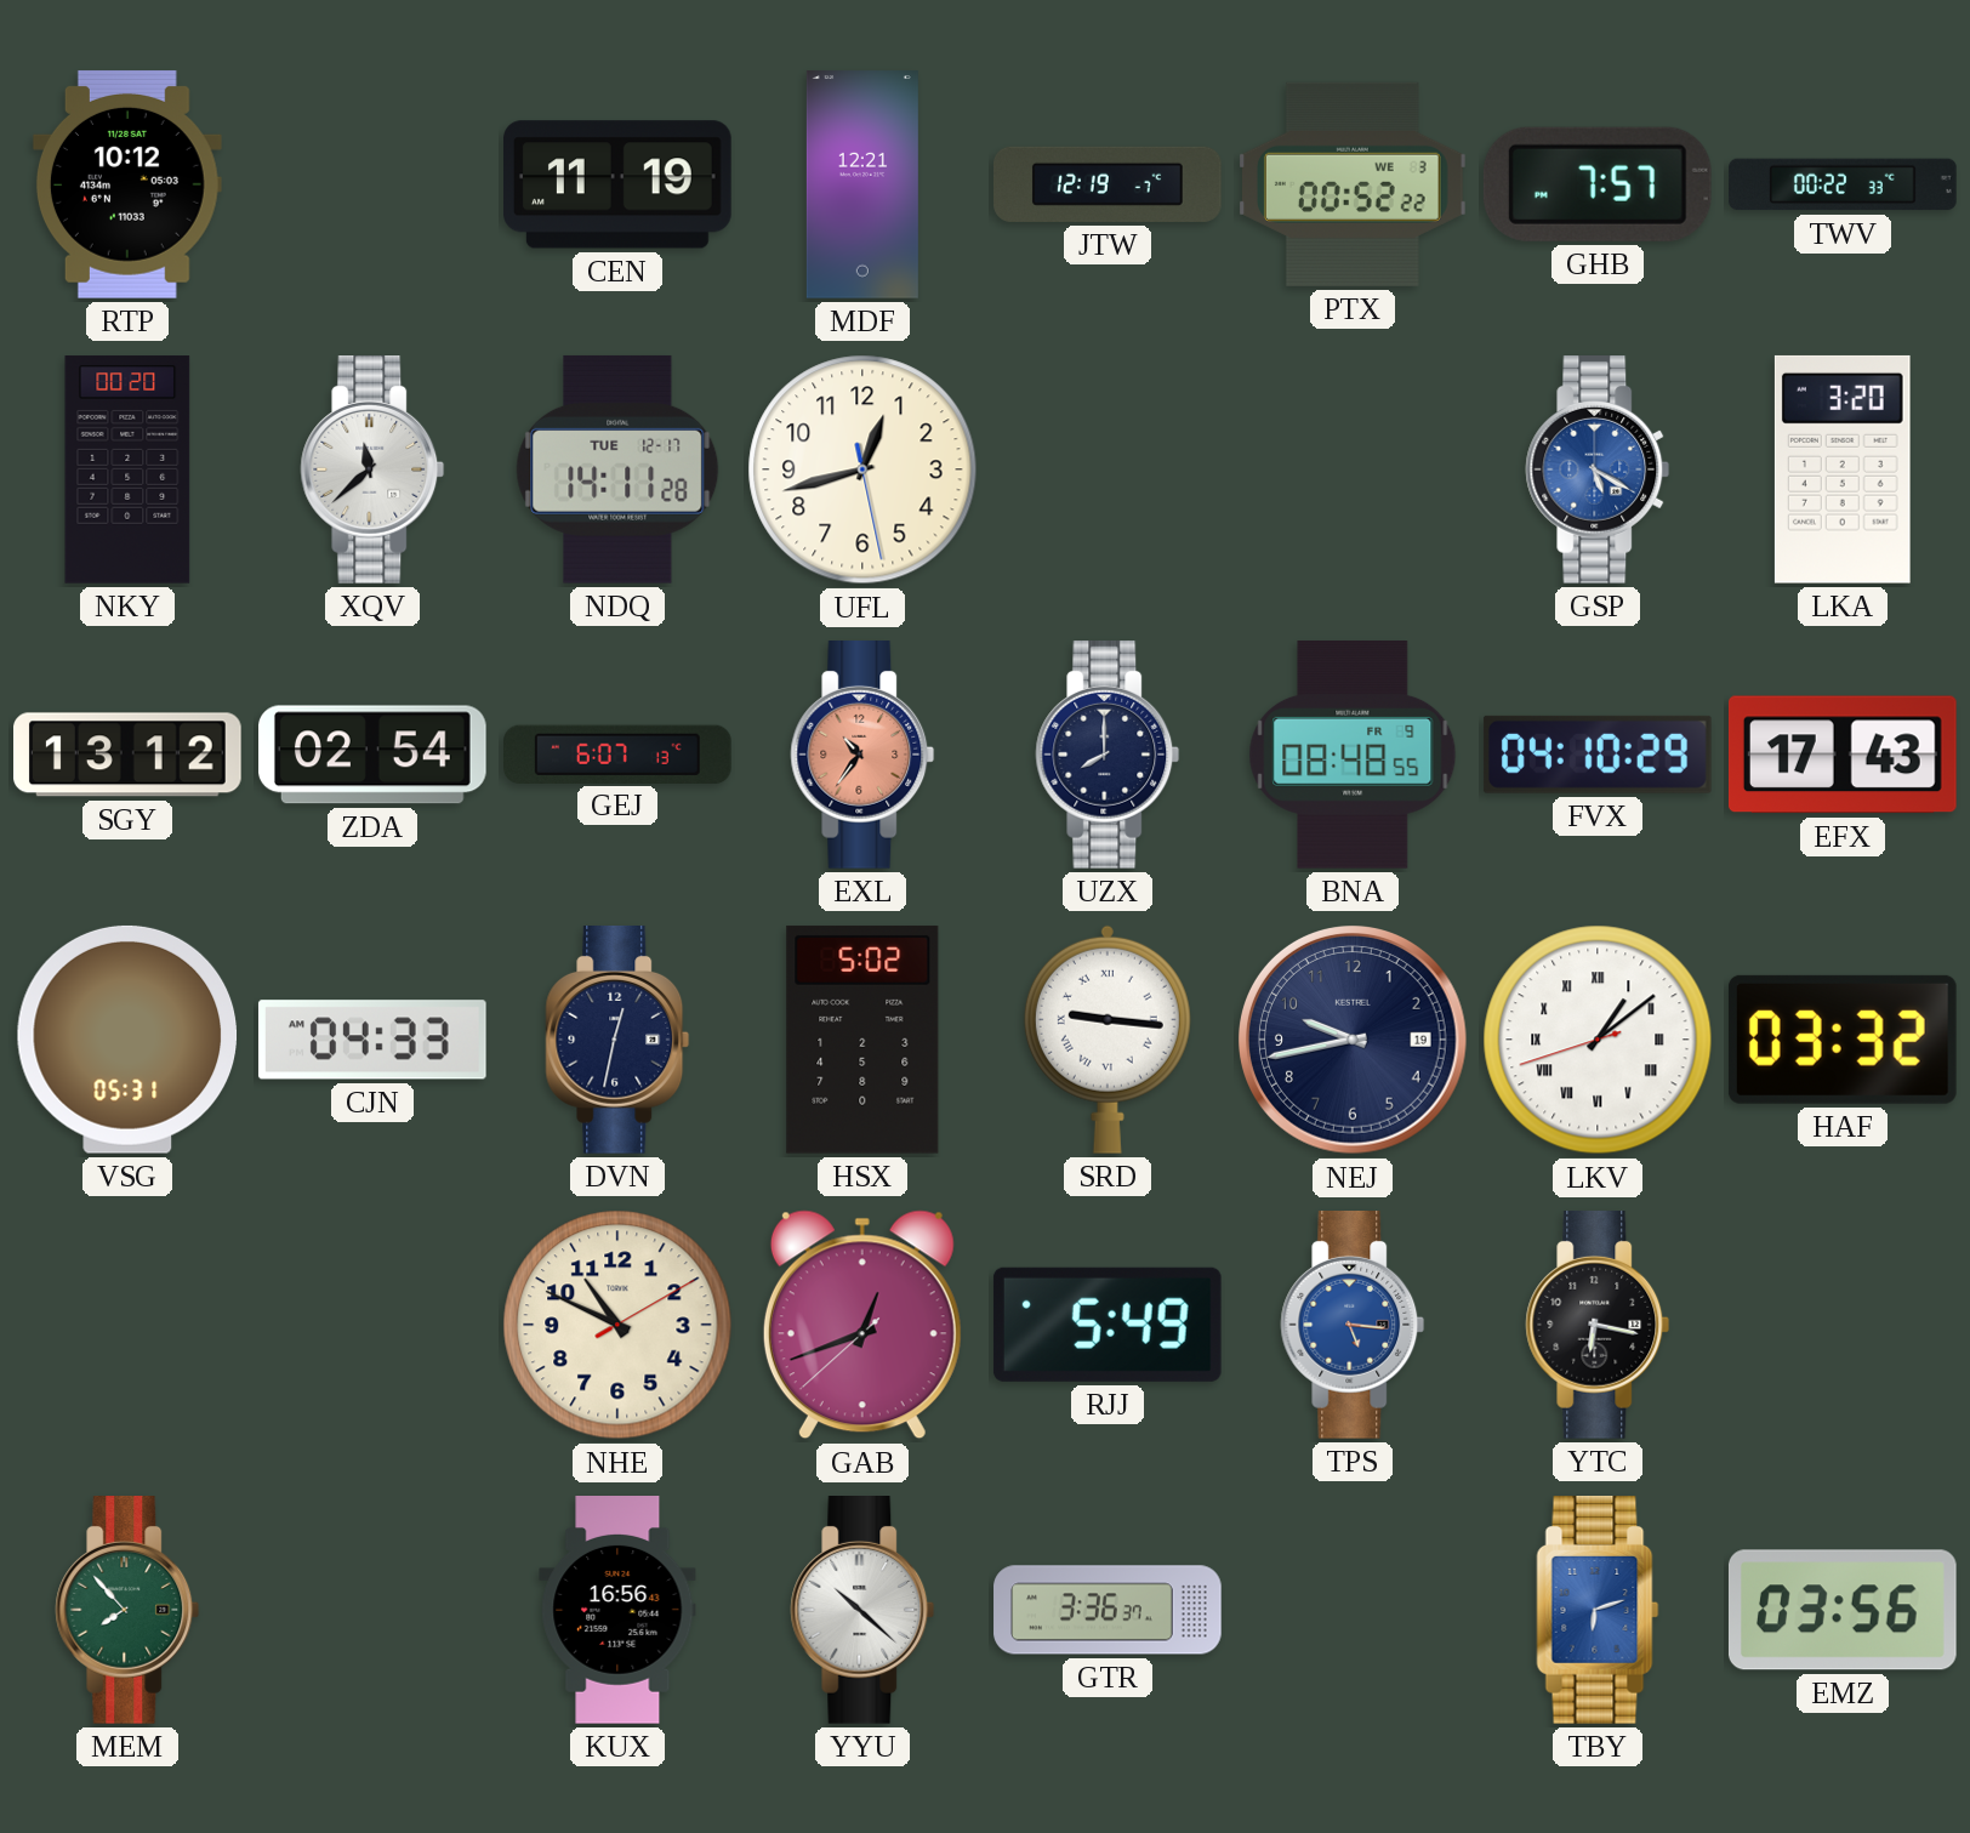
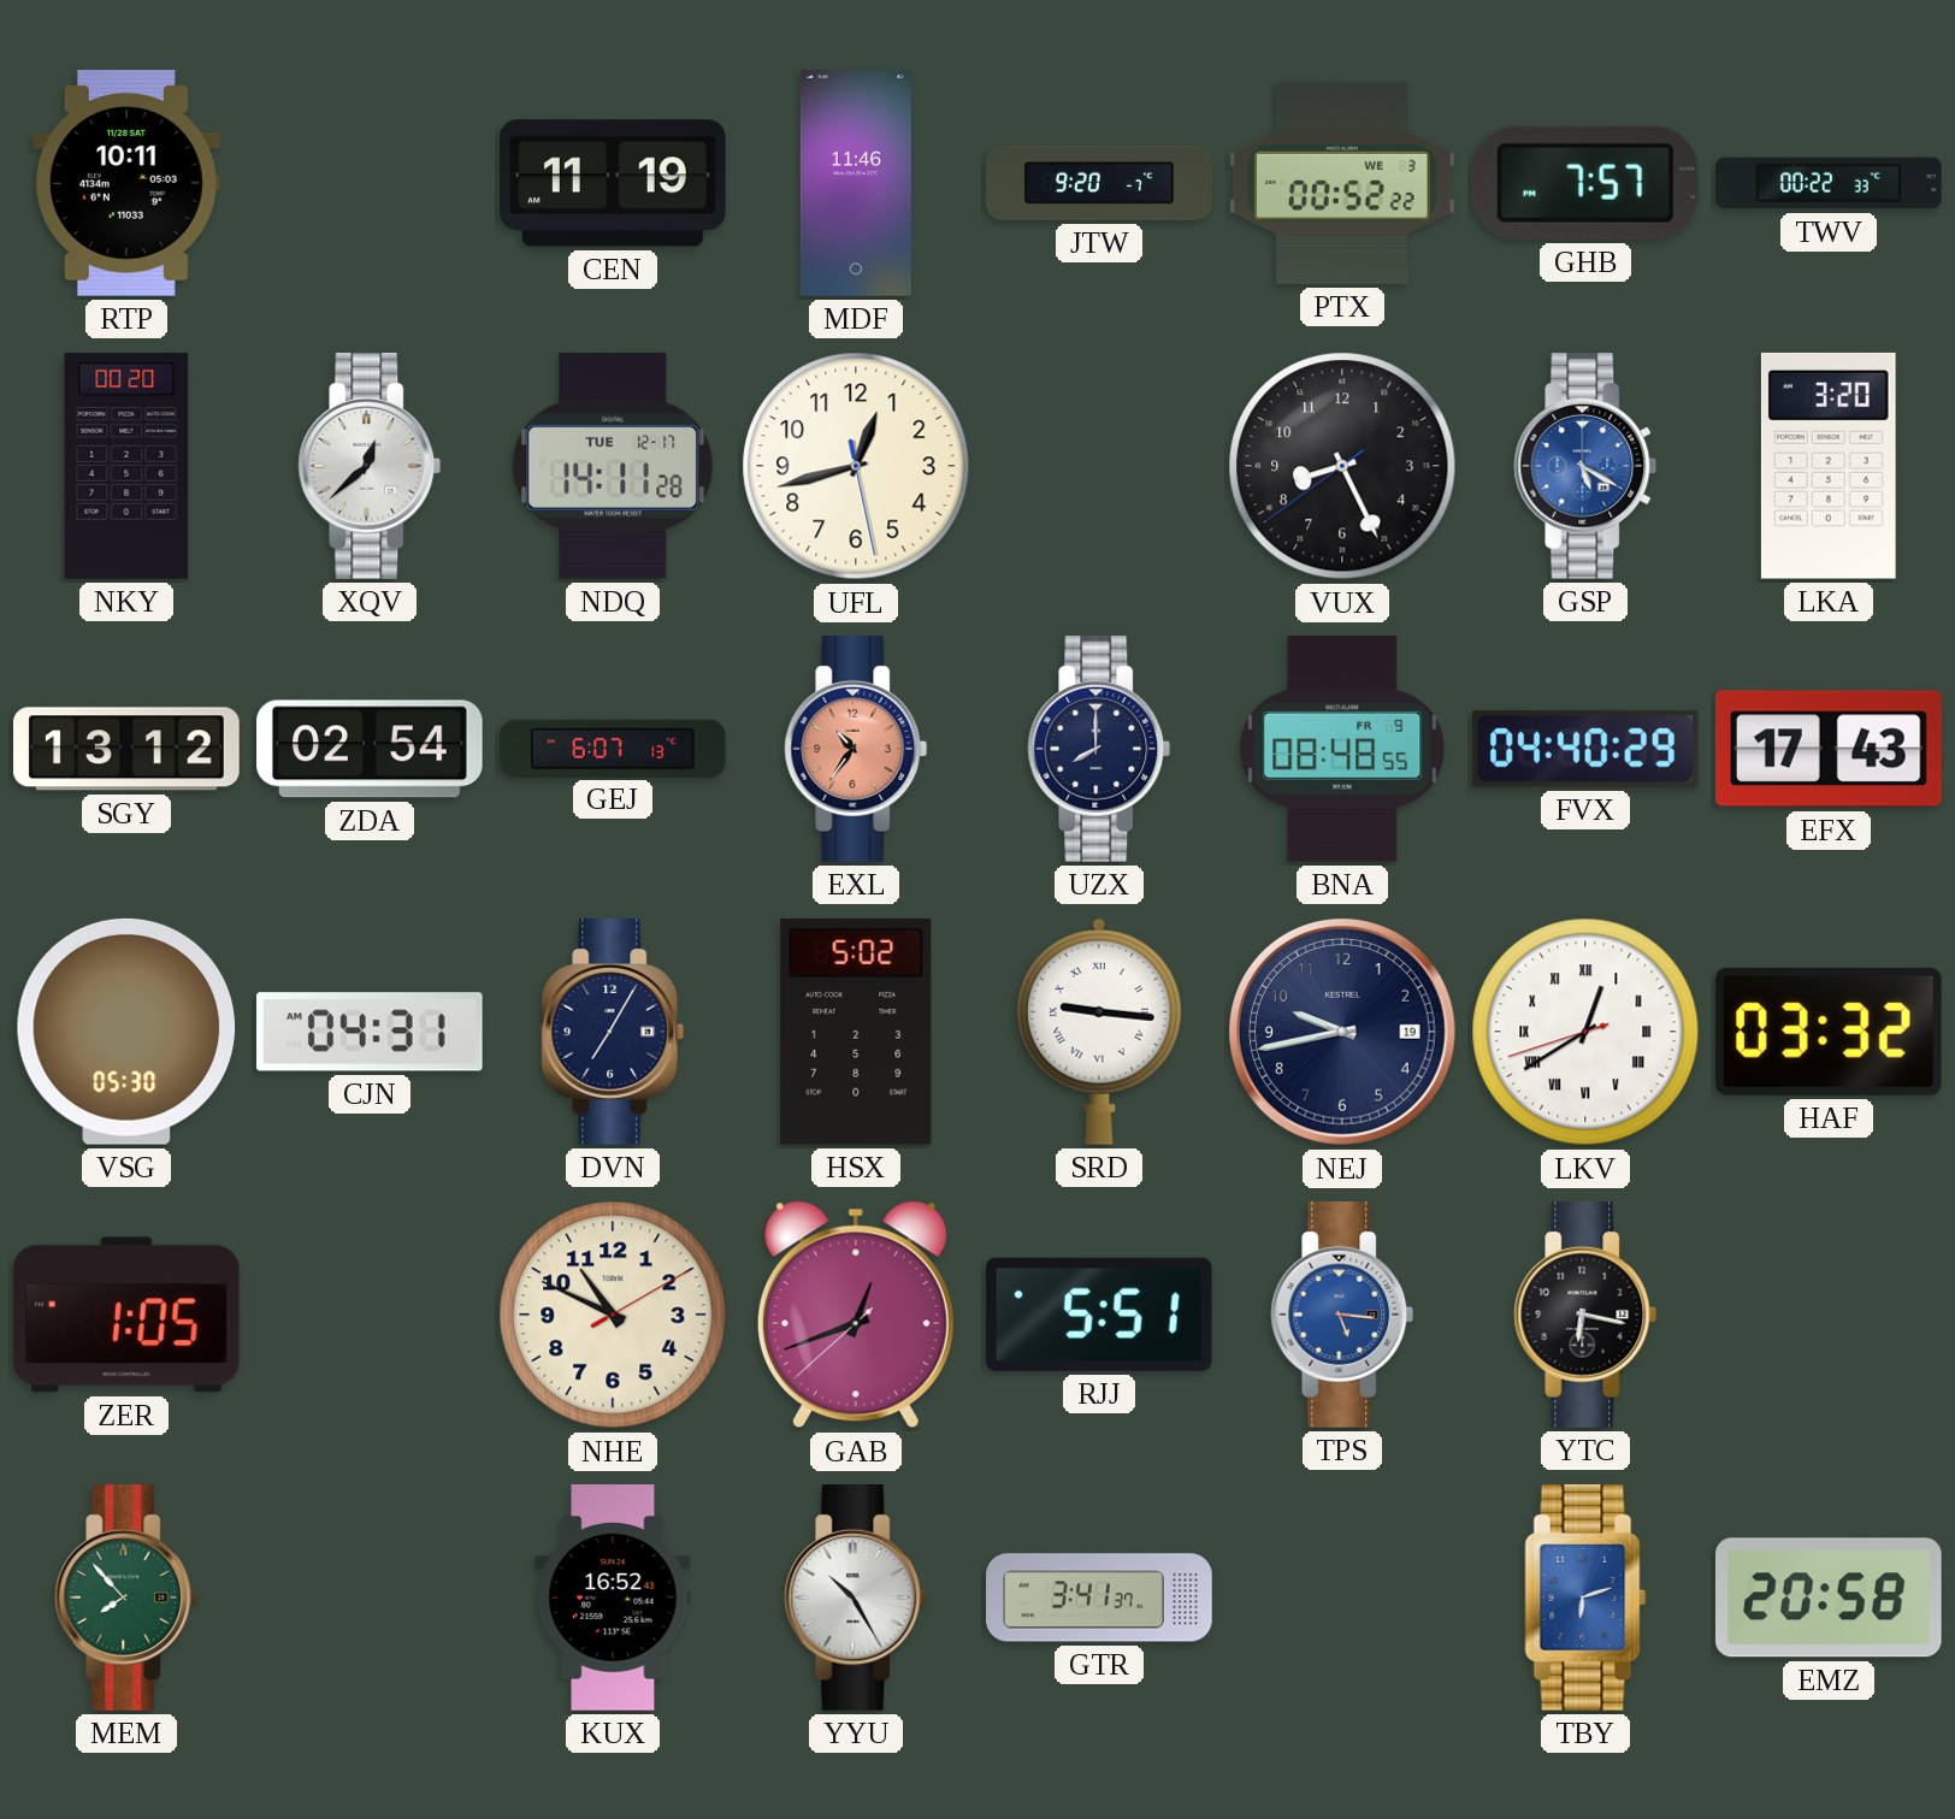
RTP: 10:12 -> 10:11 (126, 183)
MDF: 12:21 -> 11:46 (856, 183)
JTW: 12:19 -> 9:20 (1100, 183)
XQV: 11:38 -> 12:38 (370, 467)
VUX: none -> 8:25 (1342, 466)
FVX: 04:10 -> 04:40 (1585, 749)
VSG: 05:31 -> 05:30 (126, 1032)
CJN: 04:33 -> 04:31 (370, 1032)
DVN: 12:32 -> 7:05 (613, 1033)
LKV: 1:08 -> 12:39 (1585, 1032)
ZER: none -> 1:05 (126, 1315)
RJJ: 5:49 -> 5:51 (1099, 1315)
KUX: 16:56 -> 16:52 (613, 1599)
YYU: 10:22 -> 10:25 (856, 1599)
GTR: 3:36 -> 3:41 (1099, 1597)
EMZ: 03:56 -> 20:58 (1829, 1597)
